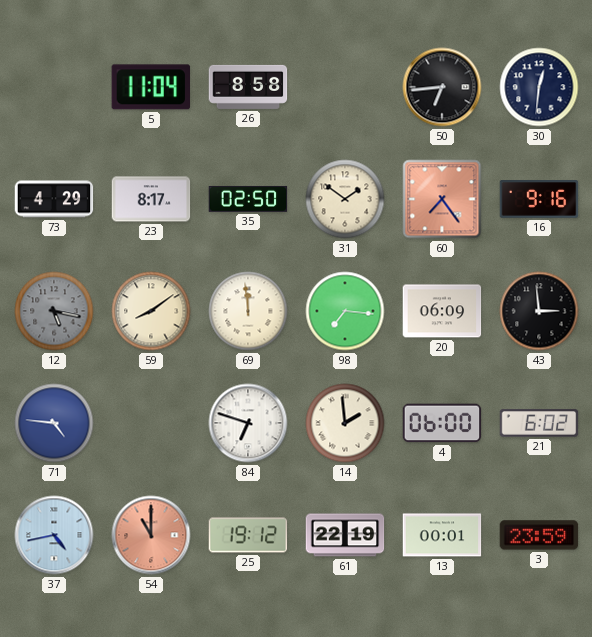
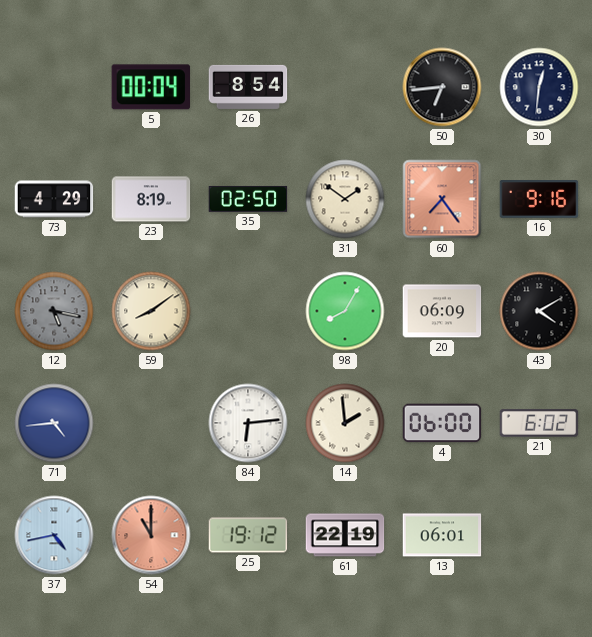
5: 11:04 -> 00:04 (150, 87)
26: 8:58 -> 8:54 (248, 87)
23: 8:17 -> 8:19 (151, 199)
69: 11:59 -> none (248, 311)
98: 7:16 -> 8:05 (345, 311)
43: 2:59 -> 4:10 (539, 311)
71: 4:46 -> 4:44 (54, 423)
84: 6:48 -> 6:14 (248, 423)
13: 00:01 -> 06:01 (442, 535)
3: 23:59 -> none (539, 535)
